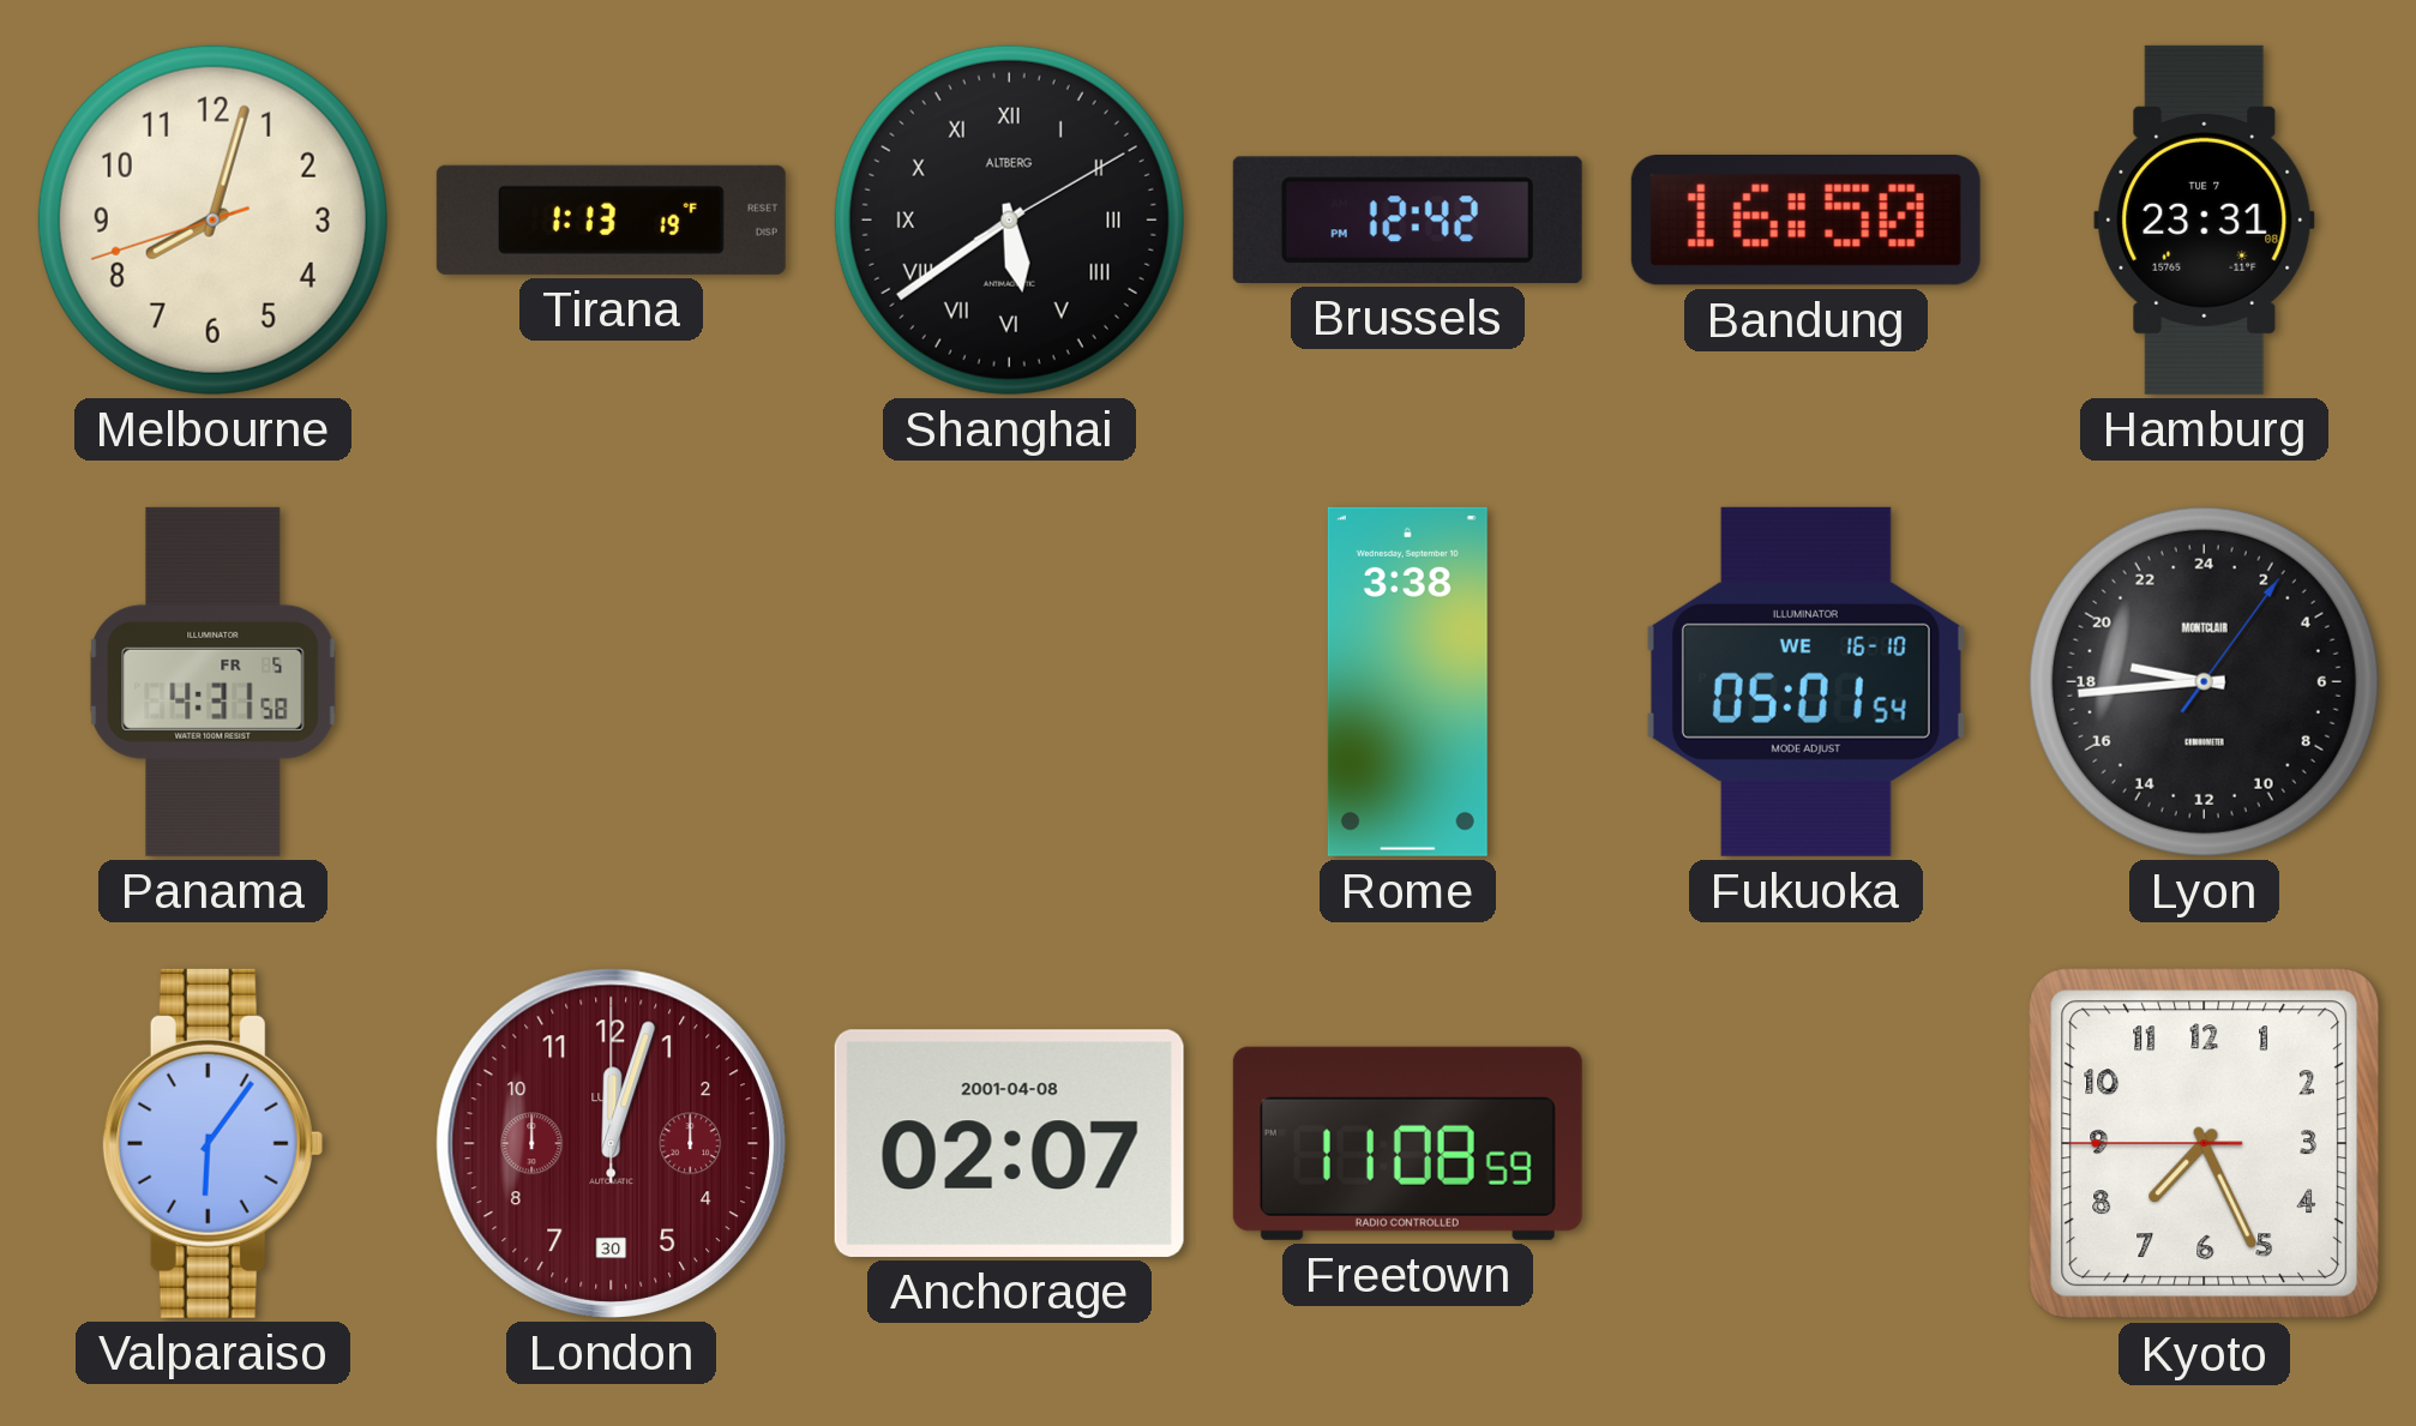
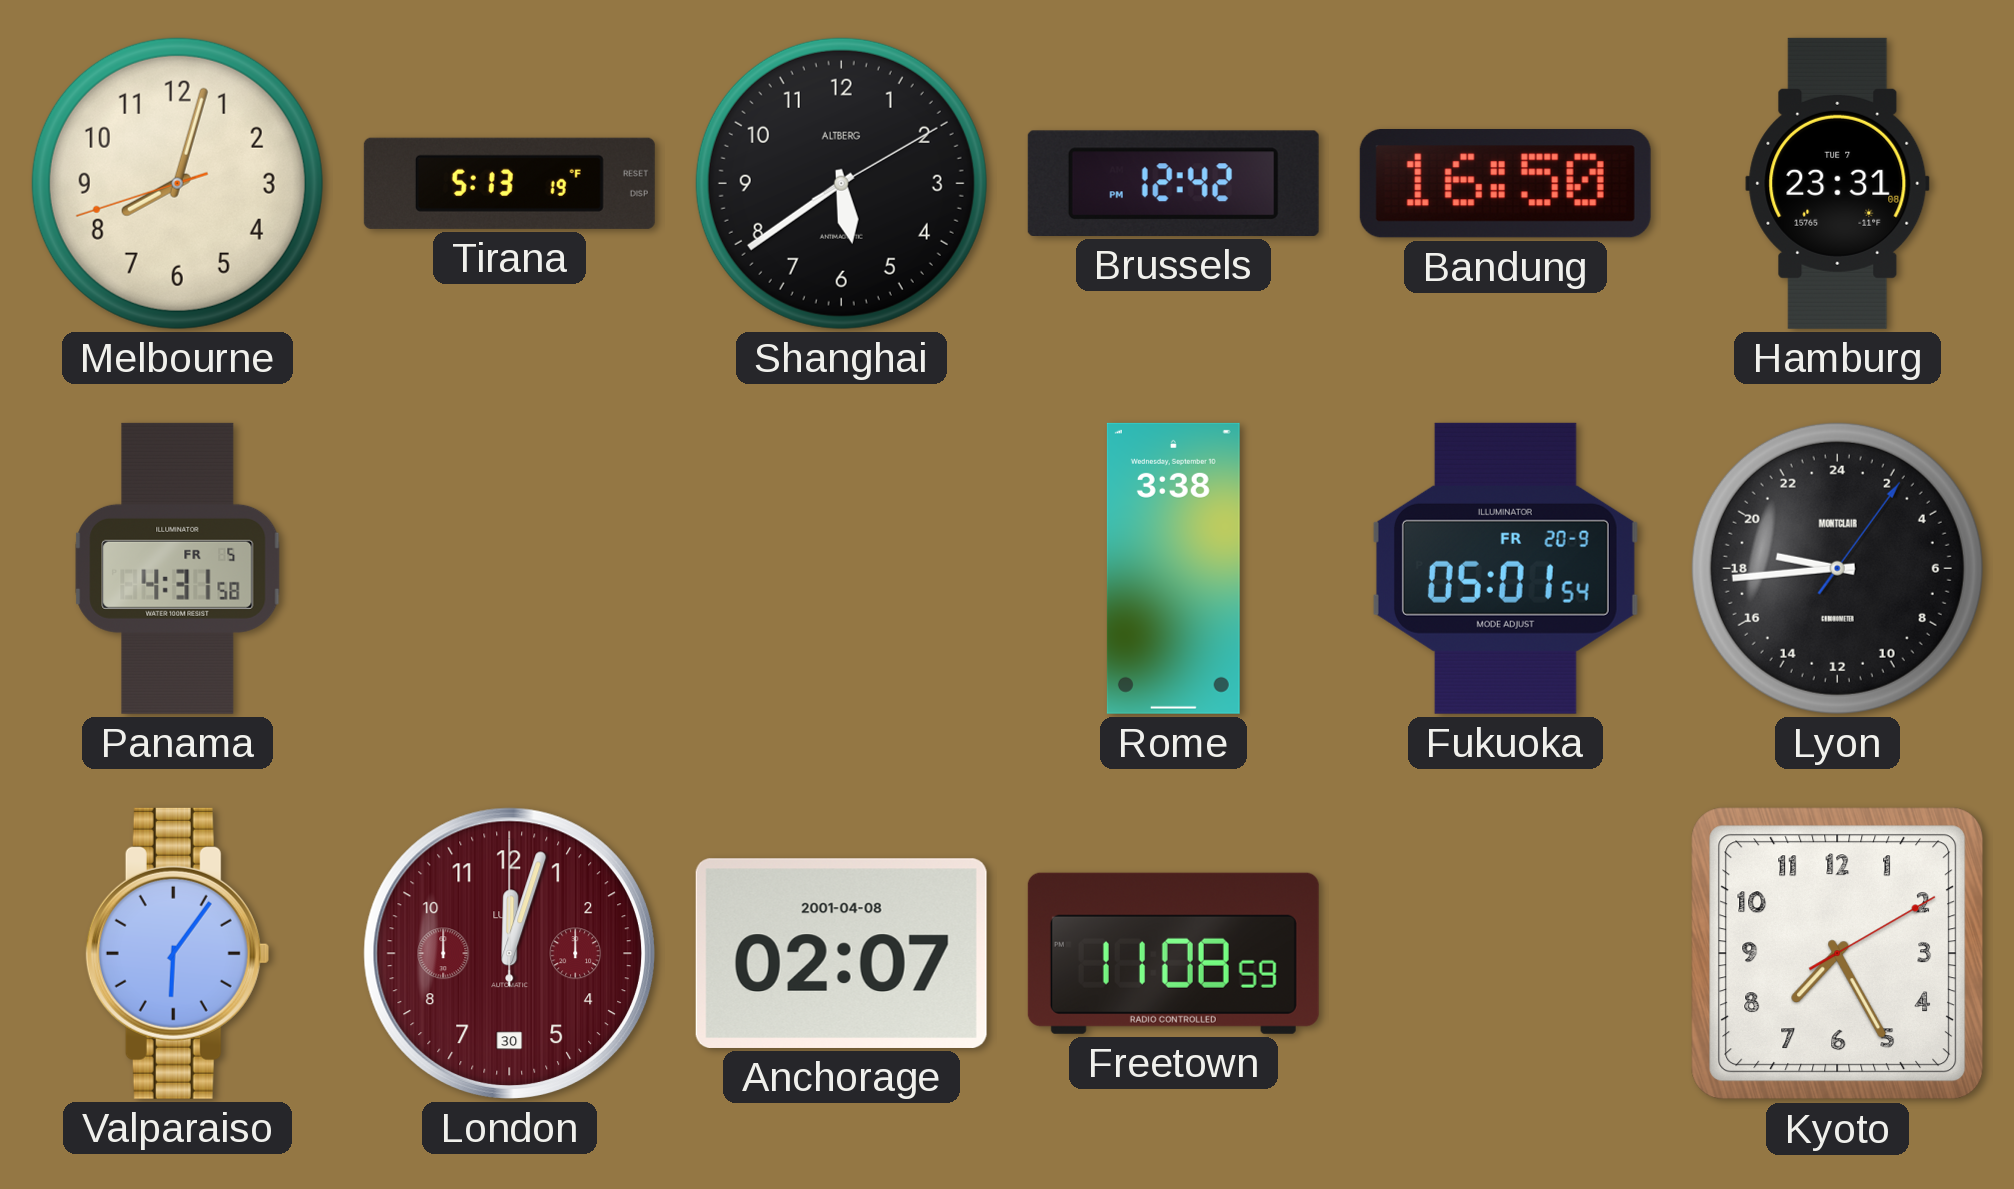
Tirana: 1:13 -> 5:13 (509, 183)
Shanghai numerals: Roman -> Arabic (841, 183)
Fukuoka date: WE 16-10 -> FR 20-9 (1505, 568)
Kyoto: 7:25:45 -> 7:25:10 (1838, 954)
